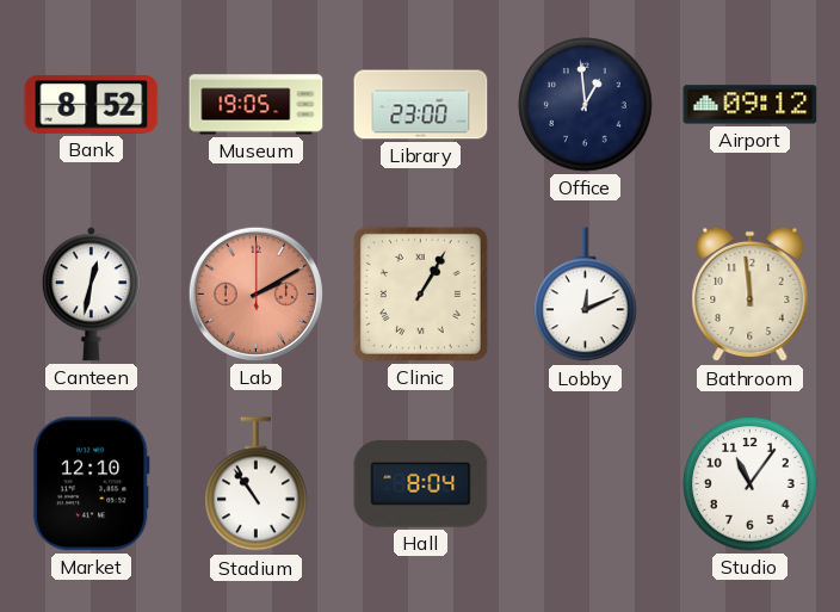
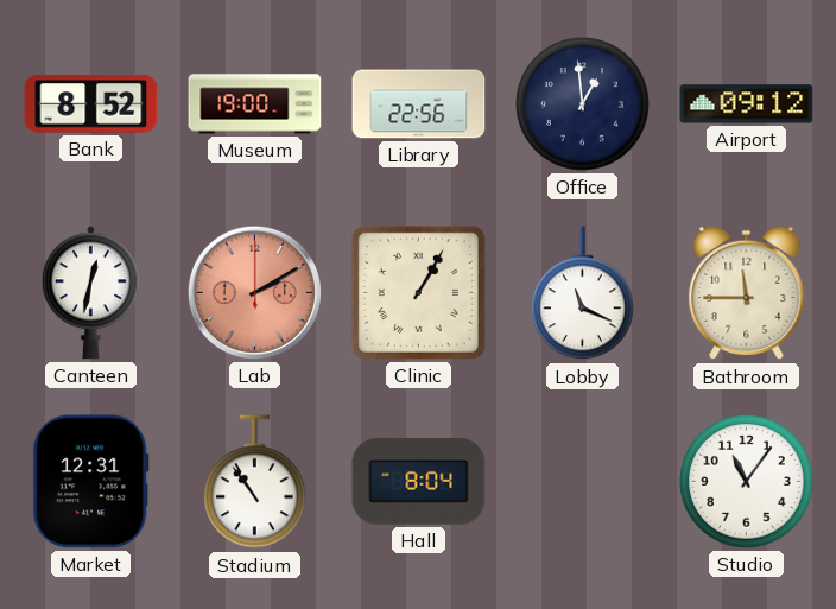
Museum: 19:05 -> 19:00 (255, 104)
Library: 23:00 -> 22:56 (419, 104)
Lobby: 12:11 -> 11:19 (583, 293)
Bathroom: 11:59 -> 11:45 (747, 293)
Market: 12:10 -> 12:31 (90, 482)
